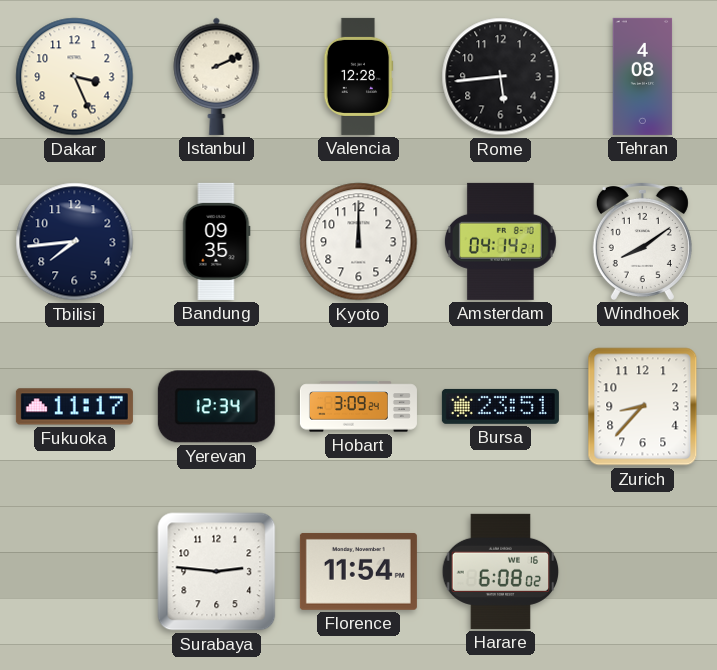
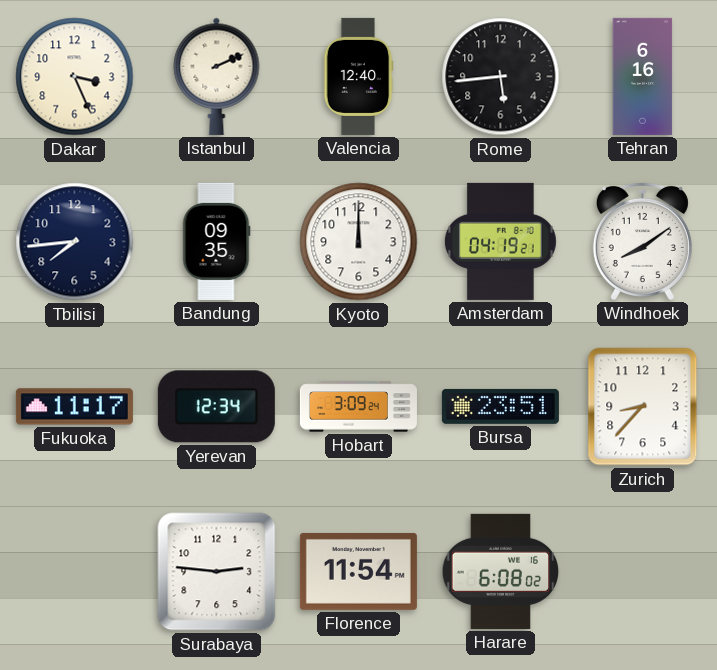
Valencia: 12:28 -> 12:40 (358, 76)
Tehran: 4:08 -> 6:16 (643, 76)
Amsterdam: 04:14 -> 04:19 (500, 241)
